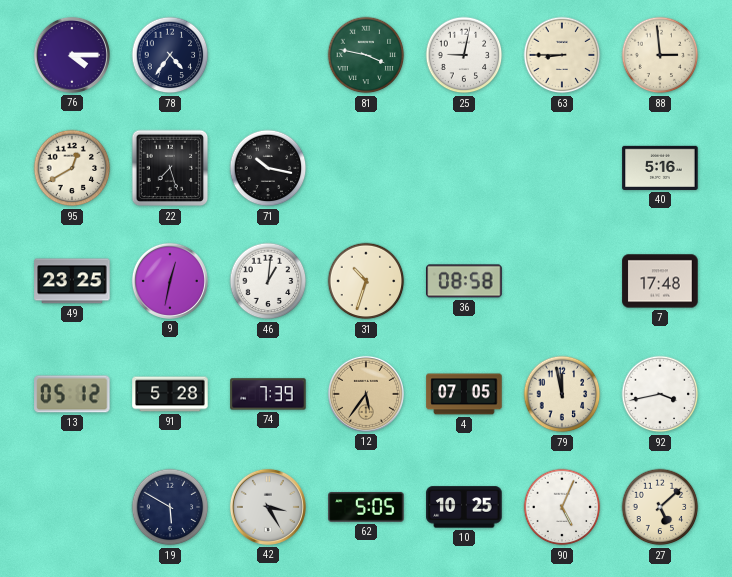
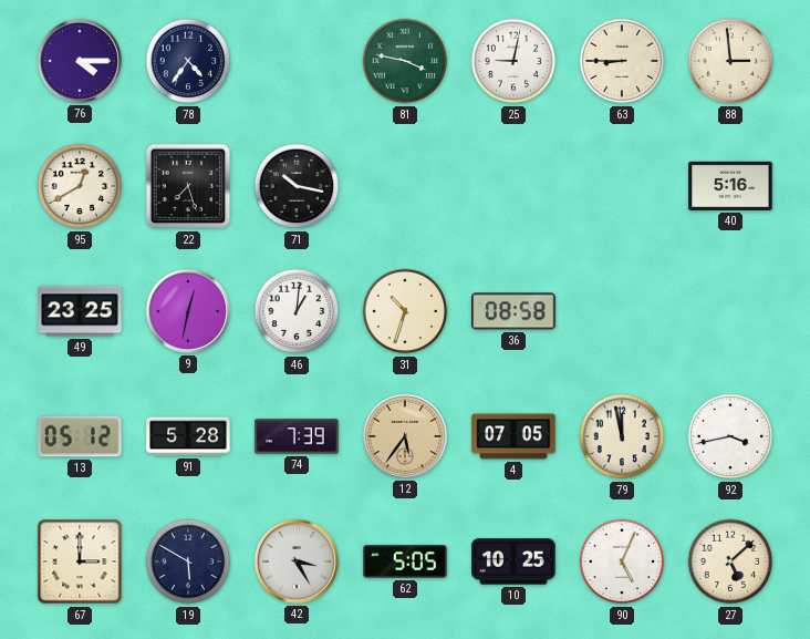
7: 17:48 -> none (660, 281)
67: none -> 3:00 (80, 561)
